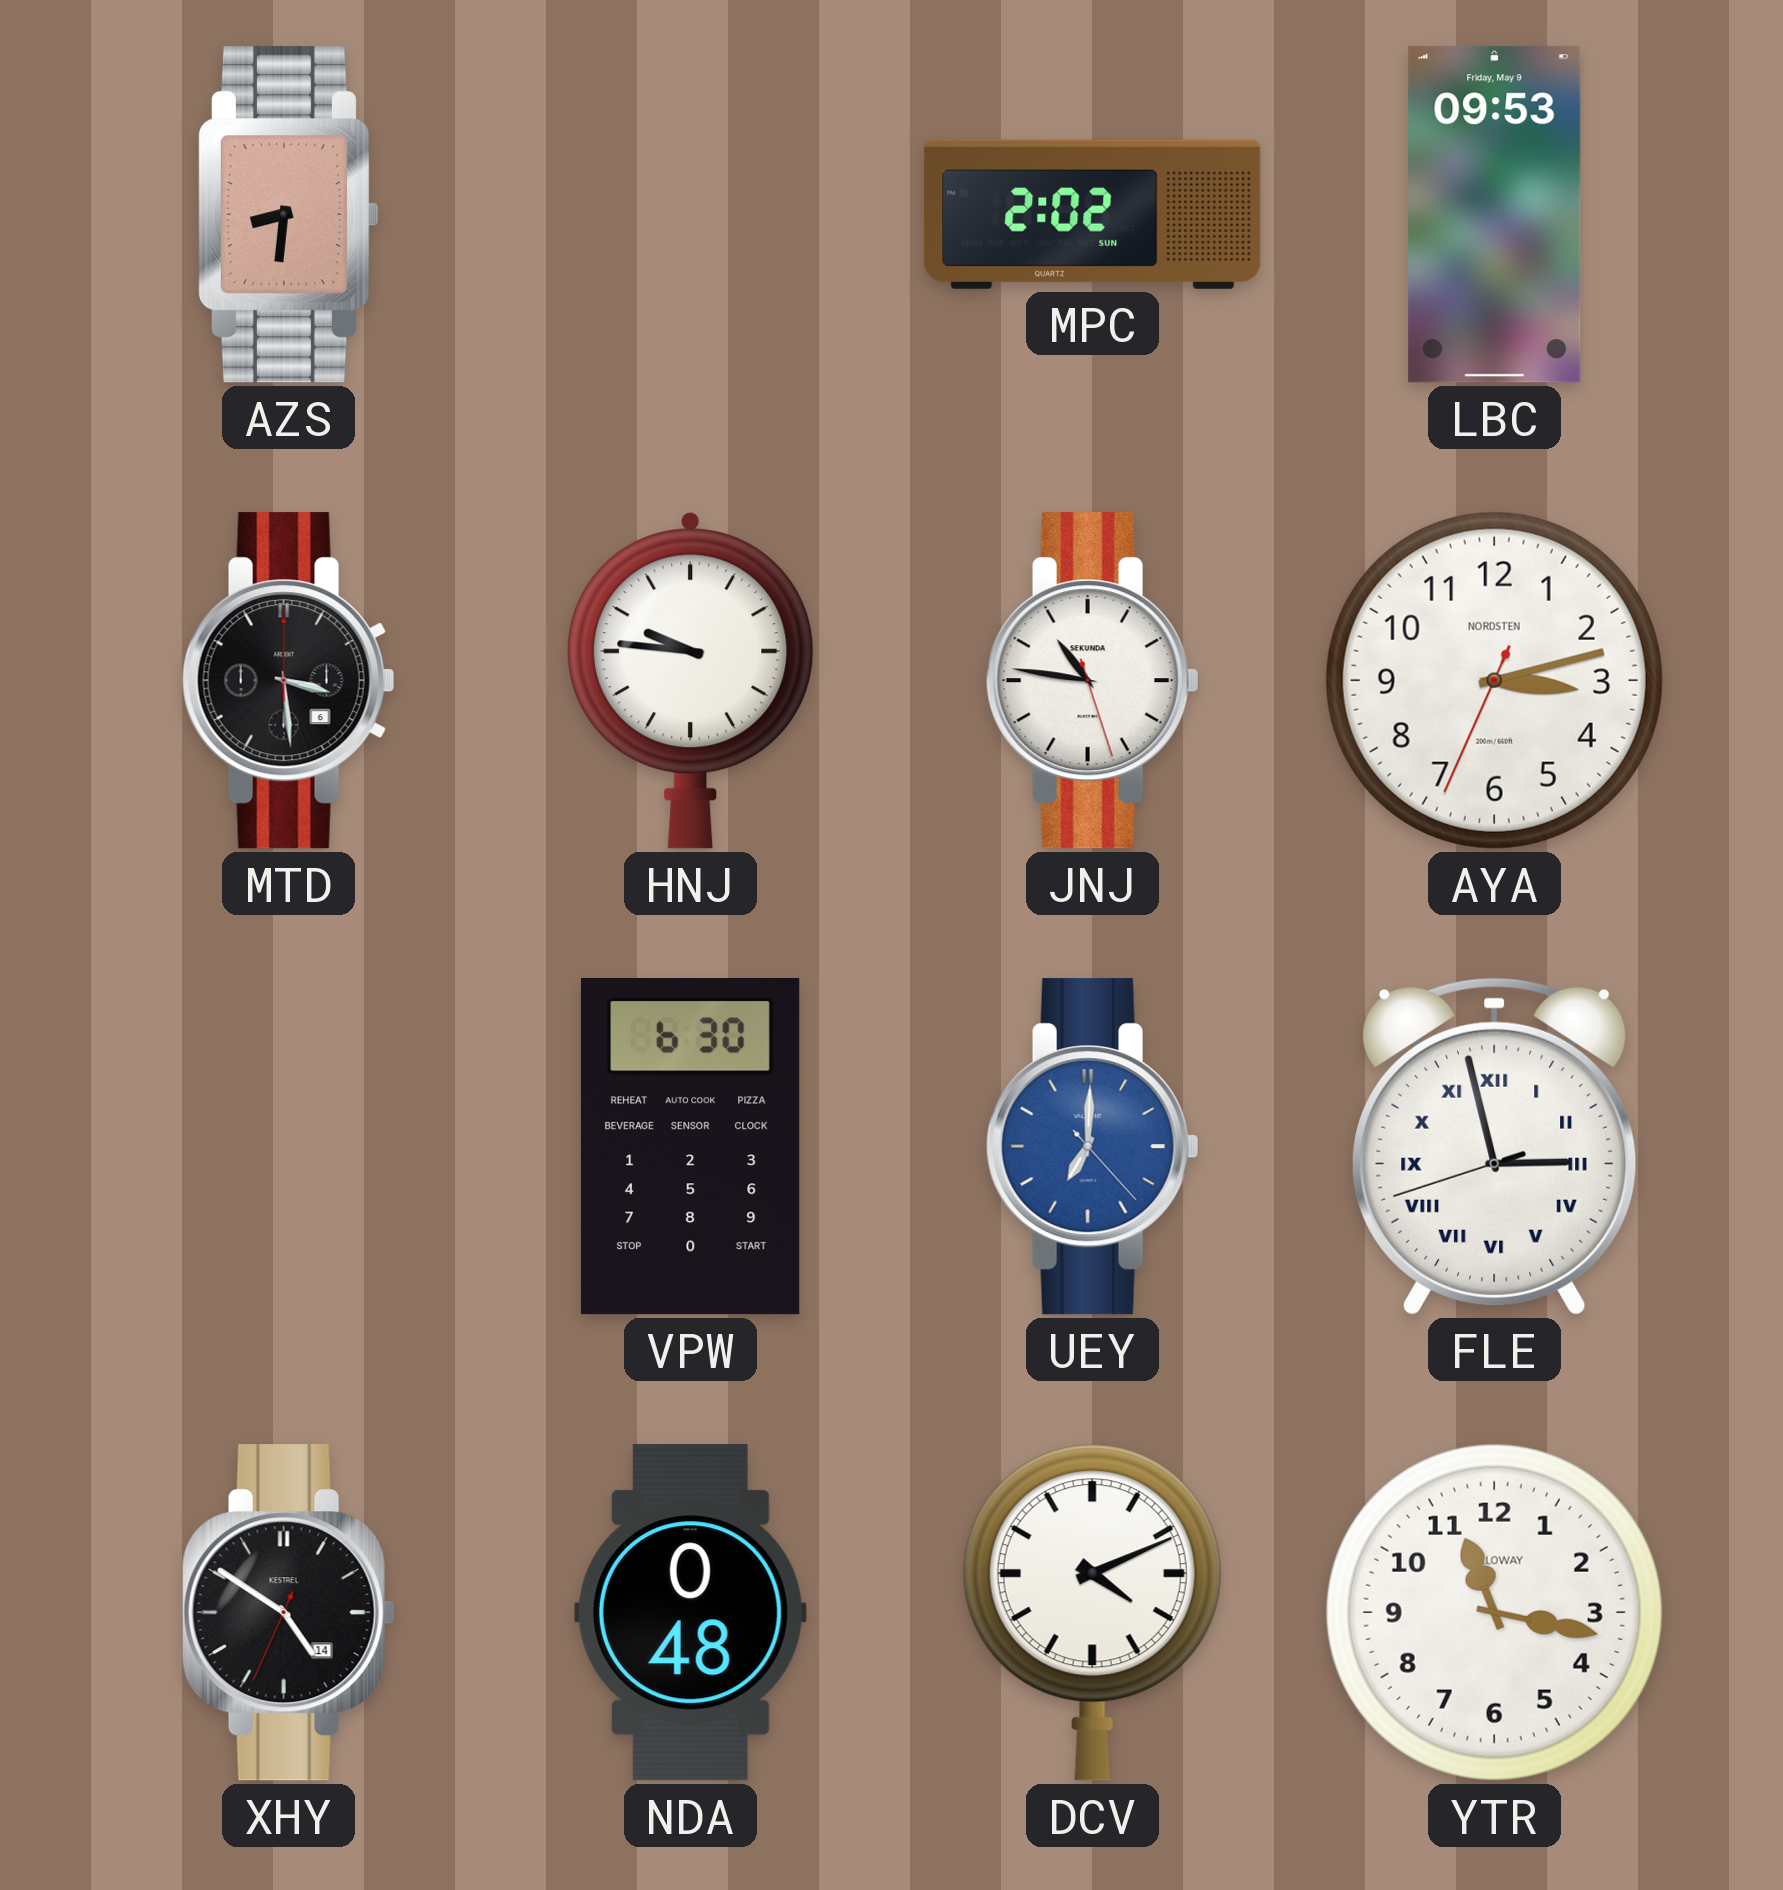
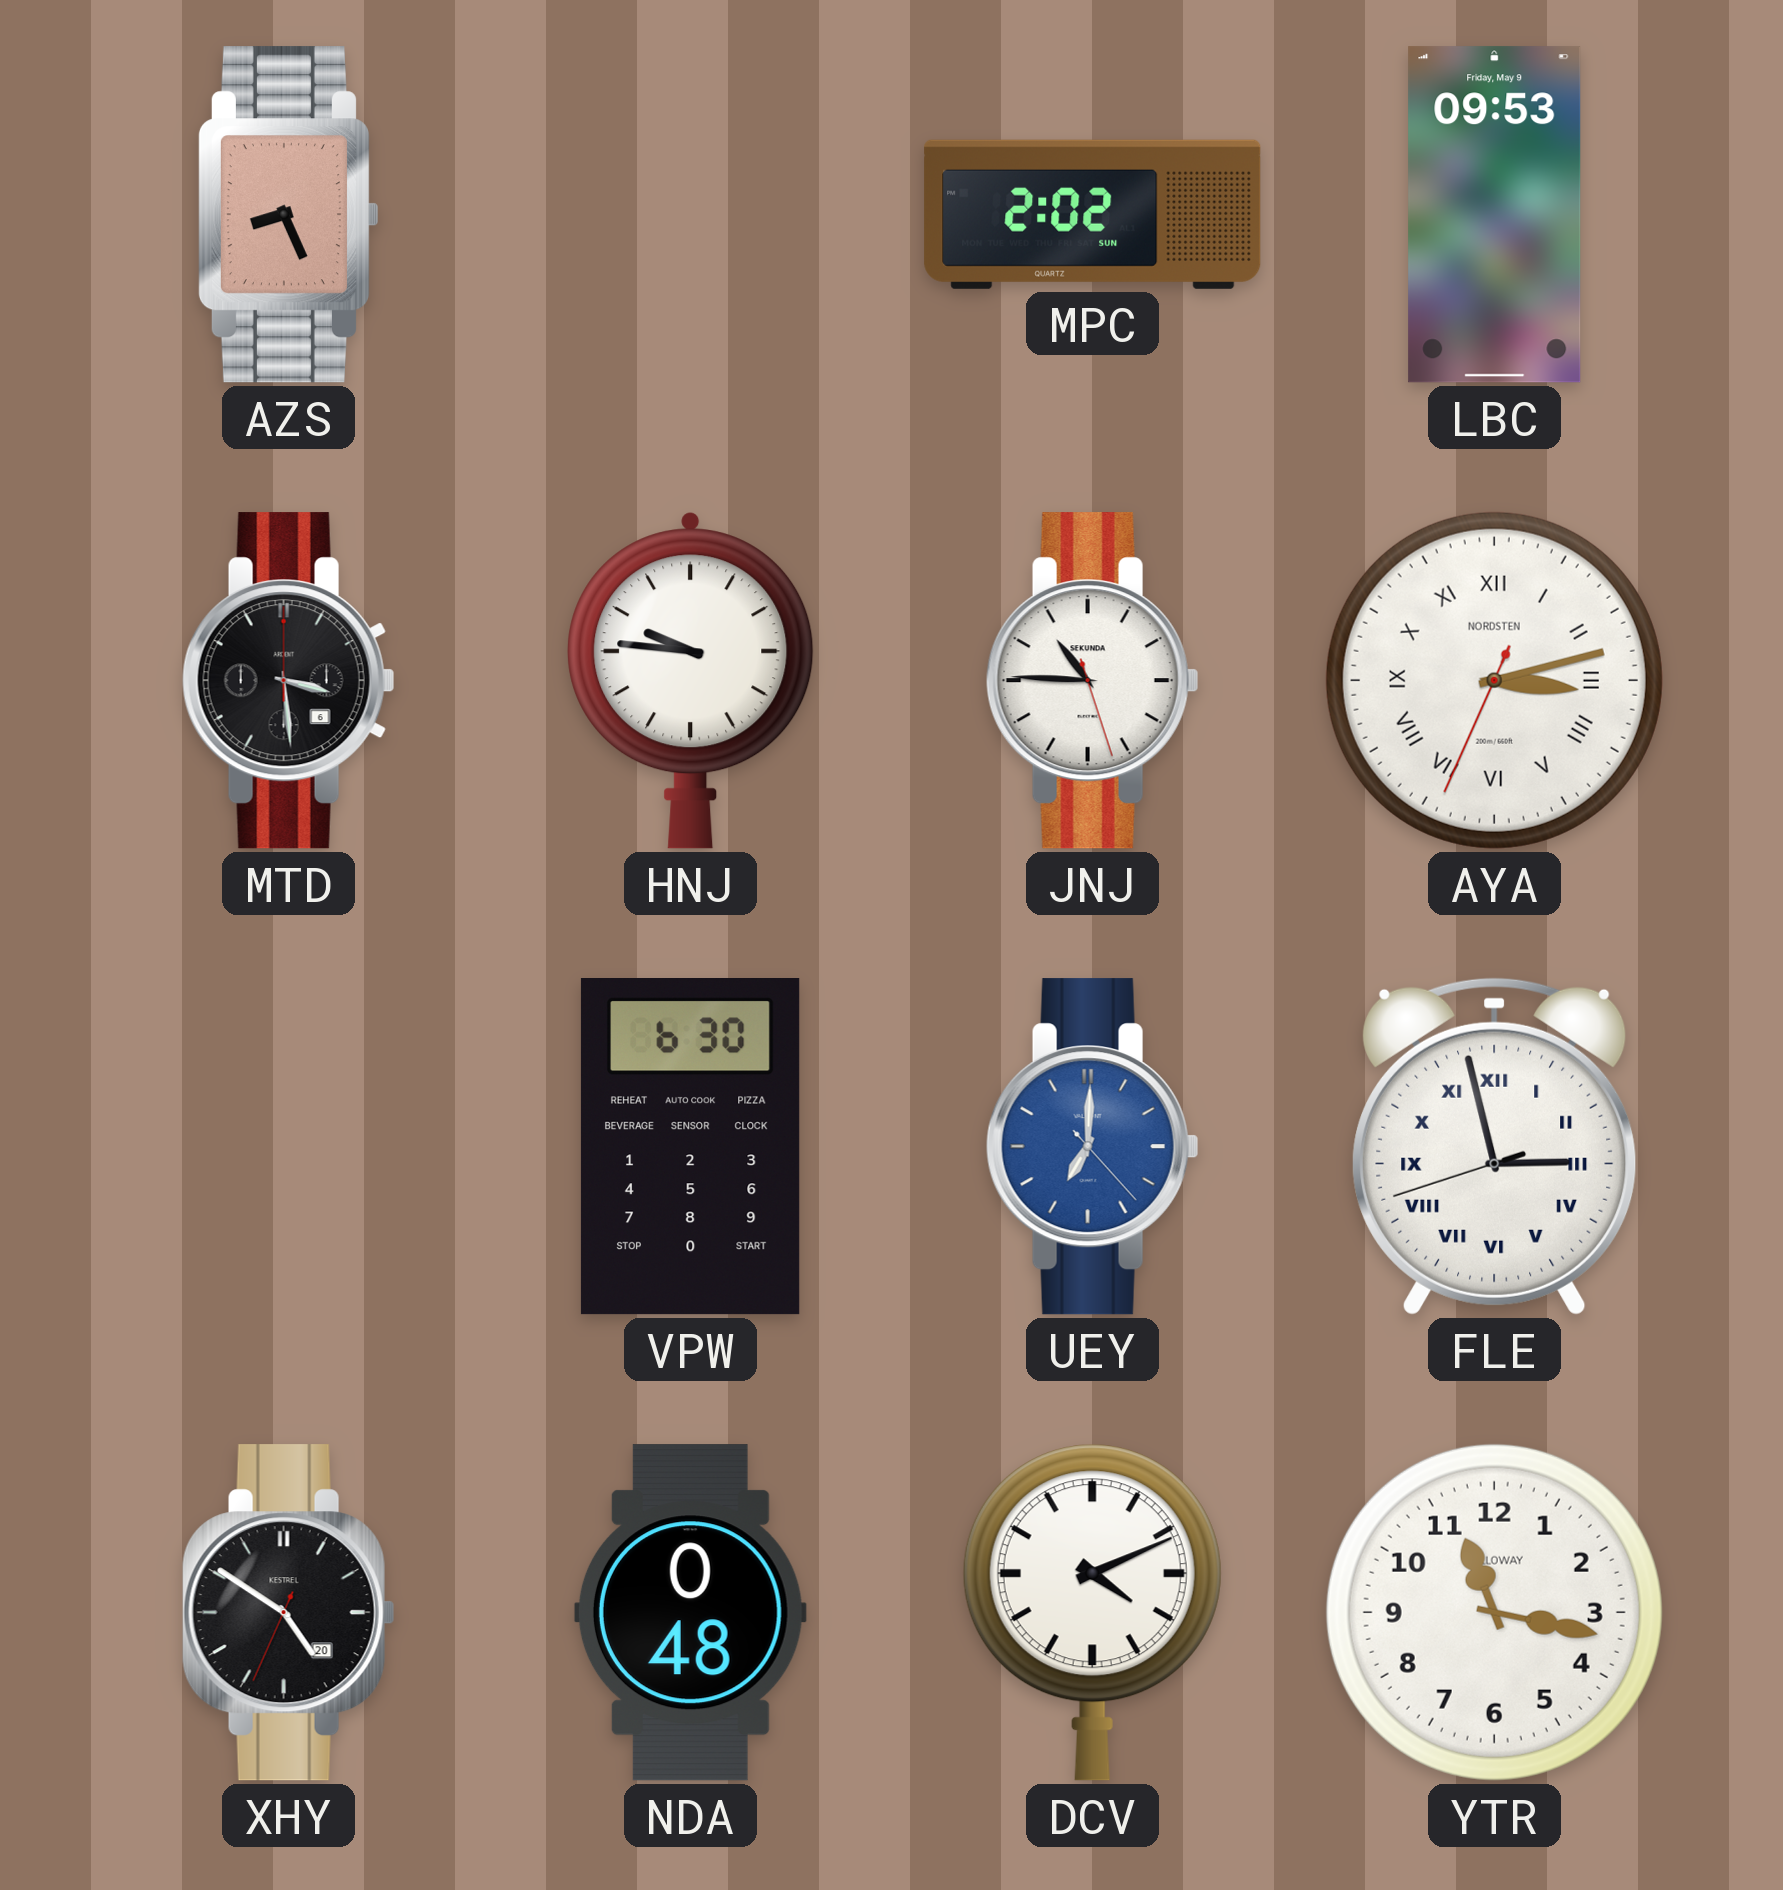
AZS: 8:31 -> 8:26 (288, 215)
JNJ: 10:46 -> 10:45 (1092, 681)
AYA numerals: Arabic -> Roman (1494, 680)
XHY date: 14 -> 20 (288, 1613)
